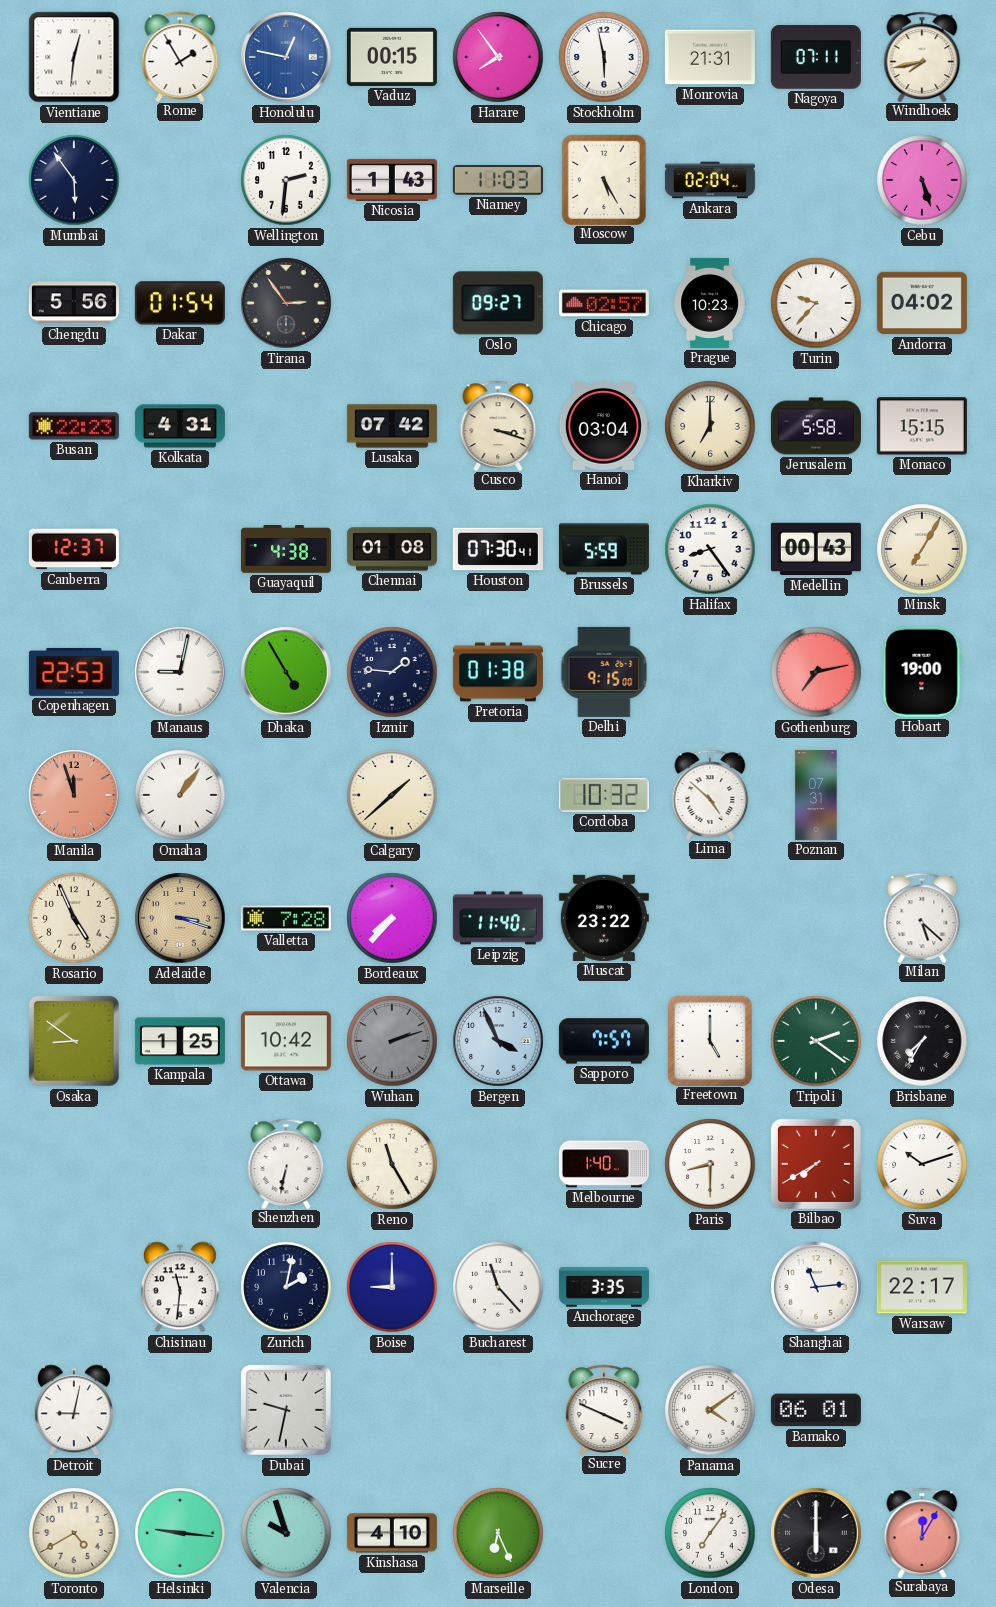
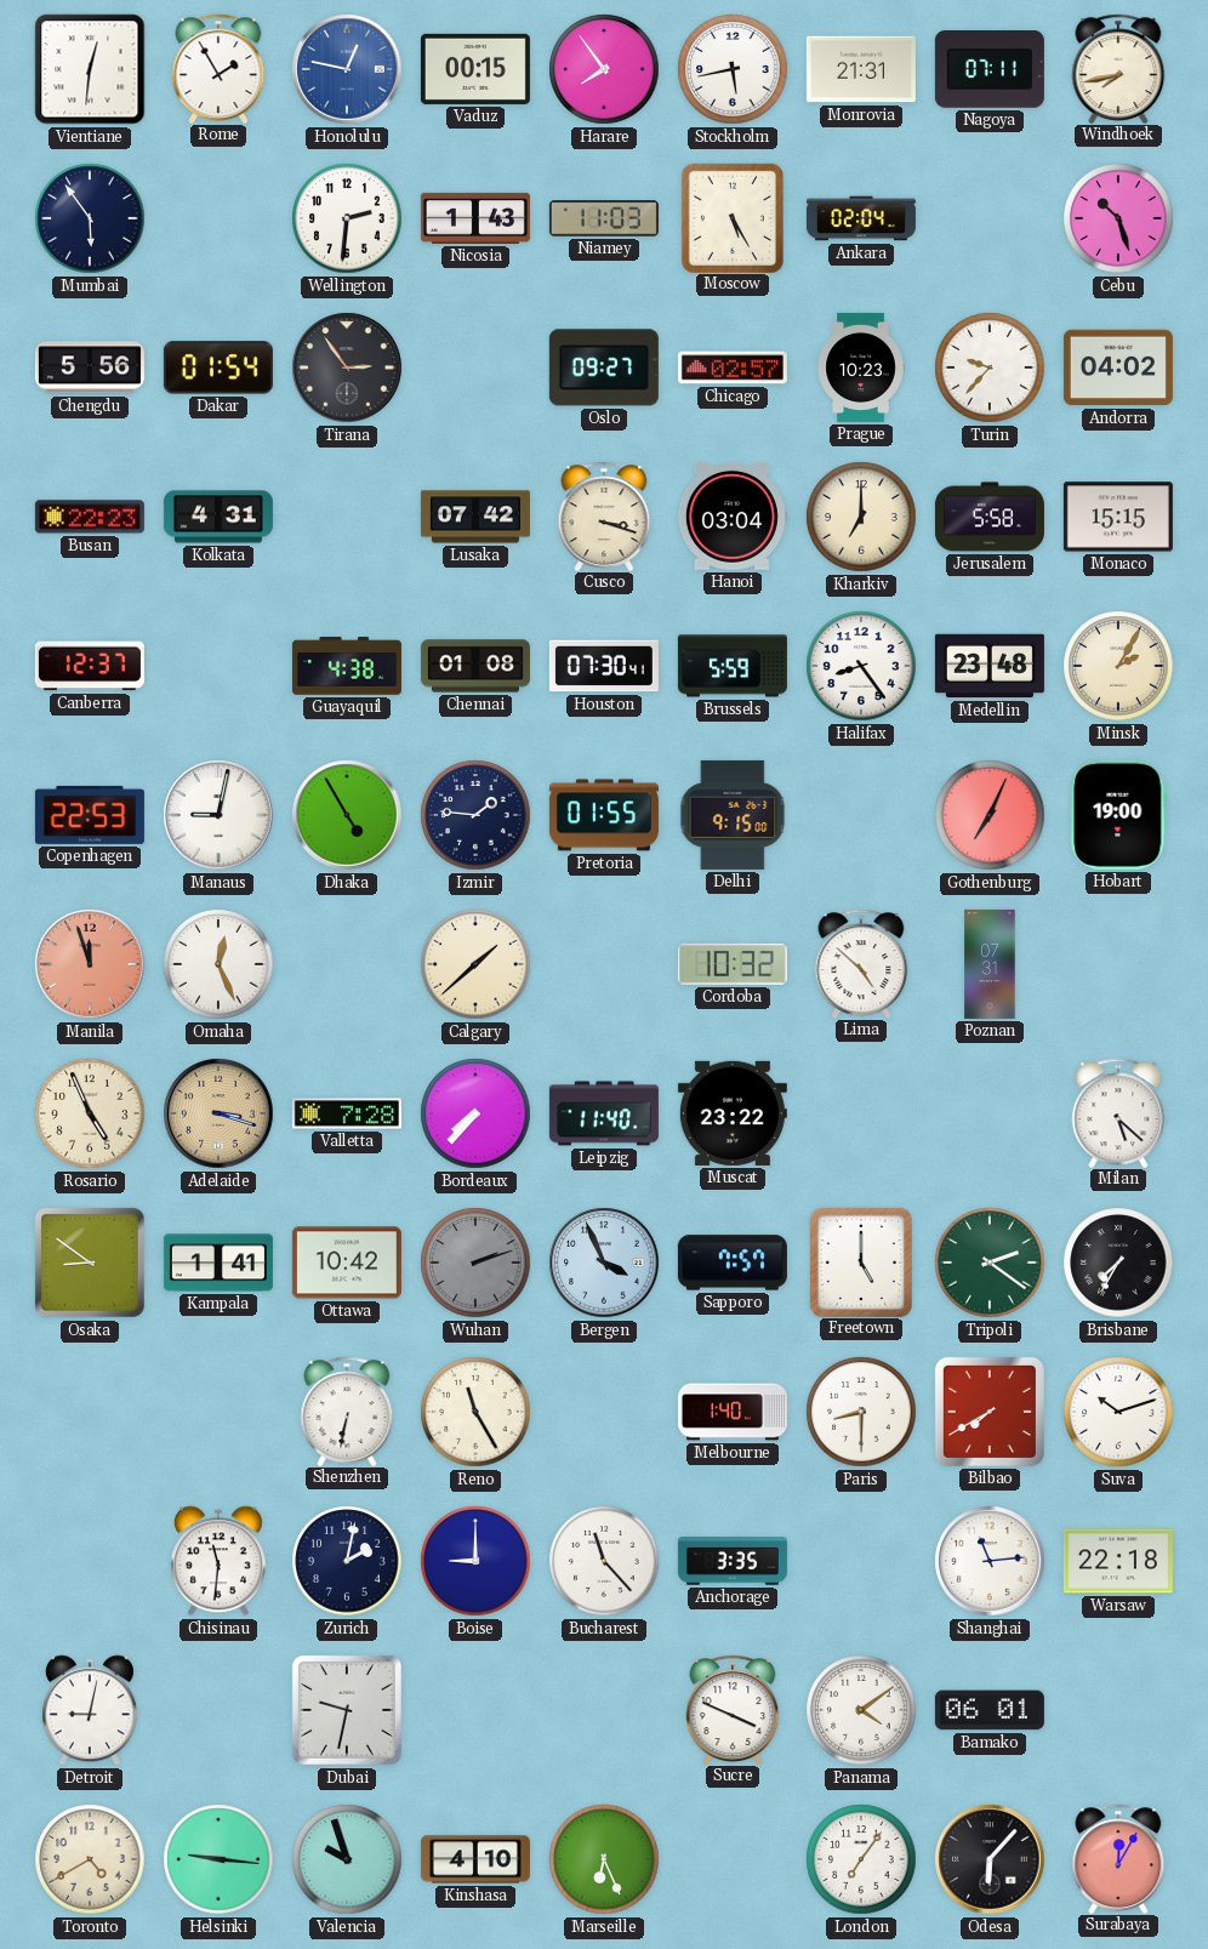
Stockholm: 5:58 -> 5:43 (733, 69)
Cebu: 5:27 -> 10:27 (1118, 218)
Medellin: 00:43 -> 23:48 (990, 666)
Minsk: 7:05 -> 2:05 (1118, 666)
Pretoria: 01:38 -> 01:55 (604, 815)
Gothenburg: 7:13 -> 7:04 (990, 815)
Omaha: 1:06 -> 12:26 (218, 964)
Kampala: 1:25 -> 1:41 (218, 1263)
Warsaw: 22:17 -> 22:18 (1118, 1561)
Odesa: 6:00 -> 6:07 (990, 1859)
